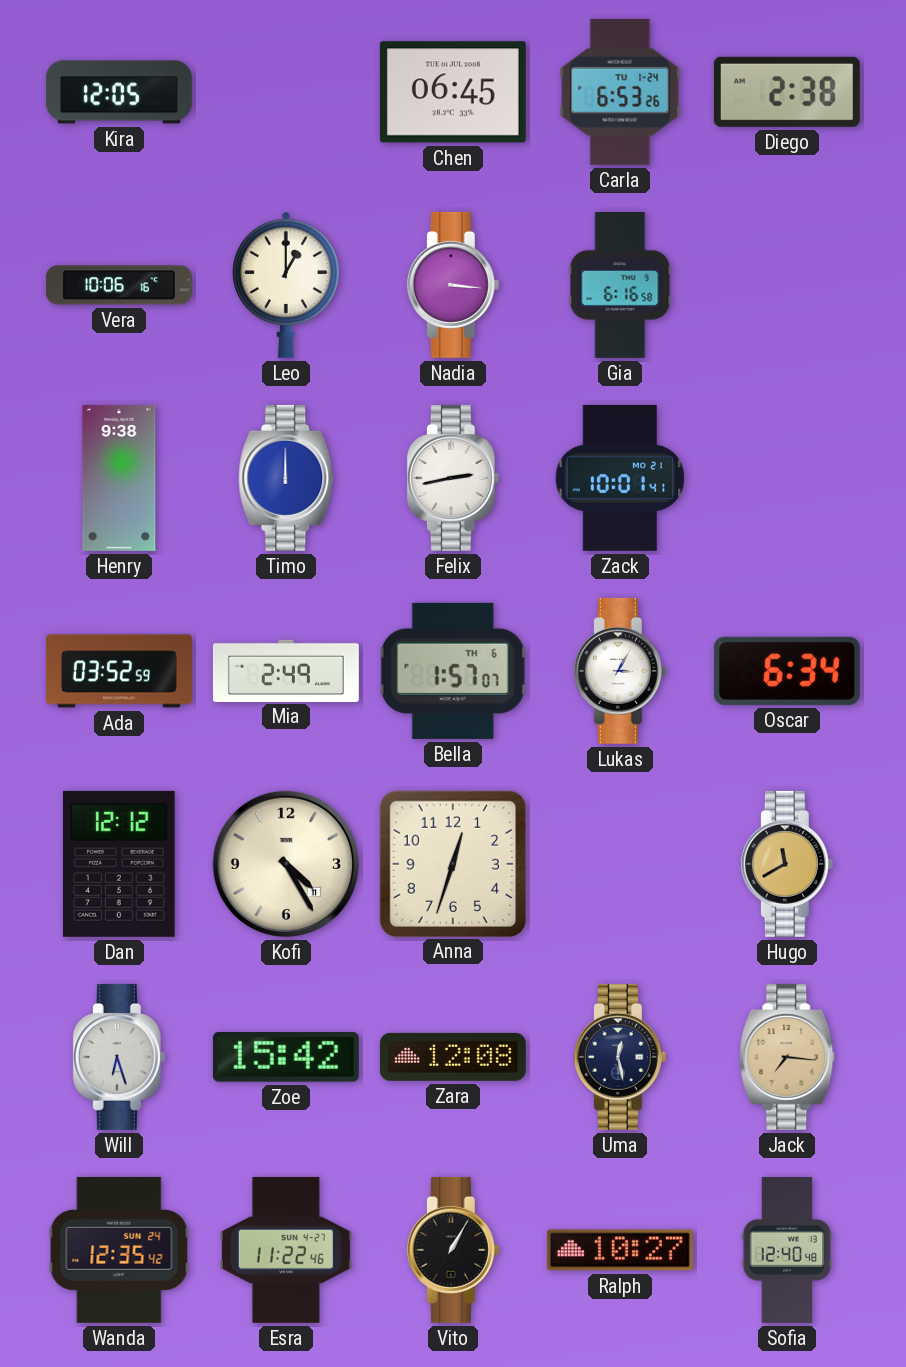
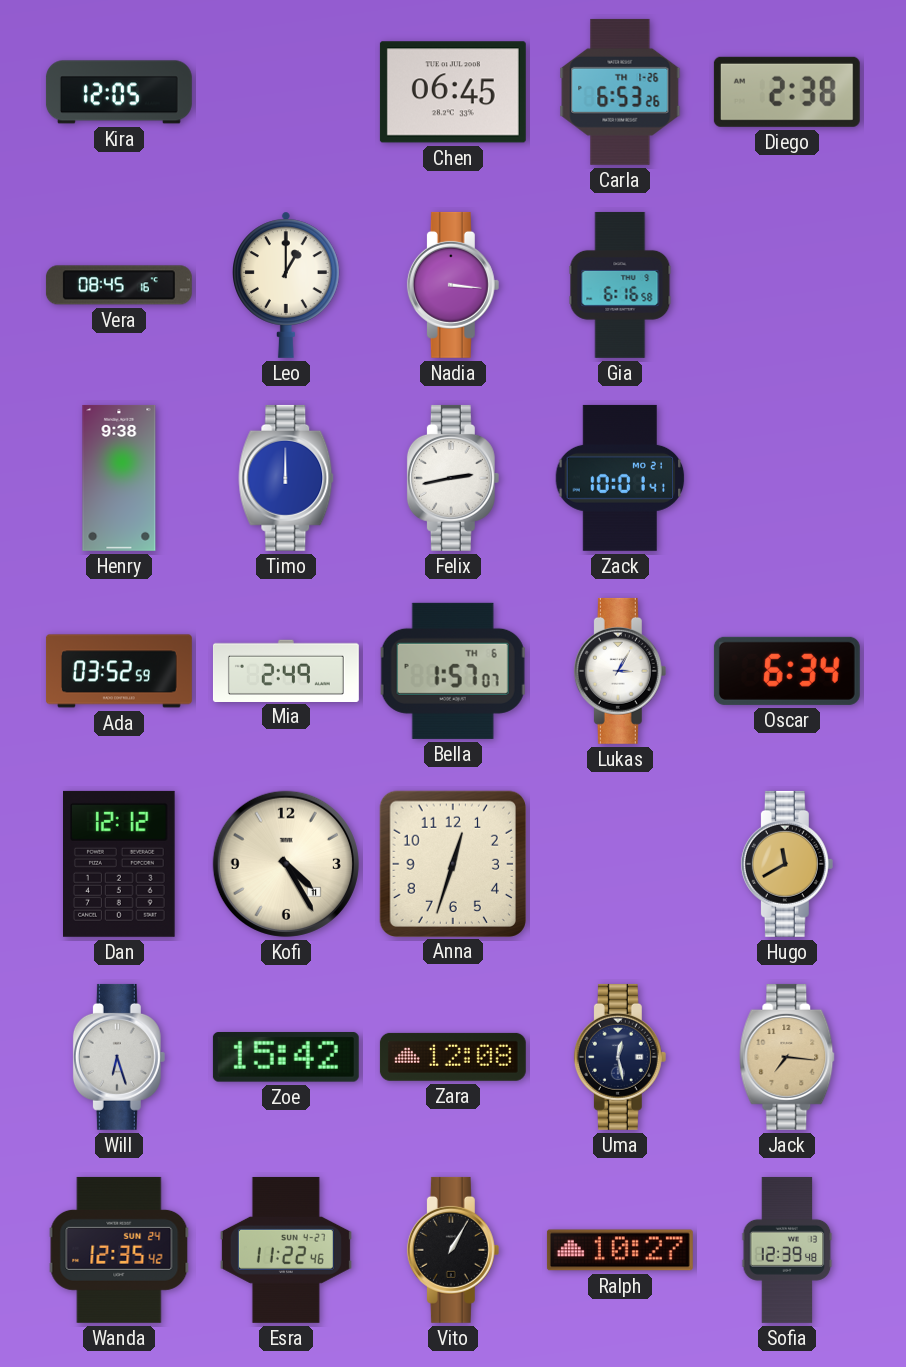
Carla date: TU 1-24 -> TH 1-26 (620, 92)
Vera: 10:06 -> 08:45 (119, 285)
Sofia: 12:40 -> 12:39 (787, 1250)
